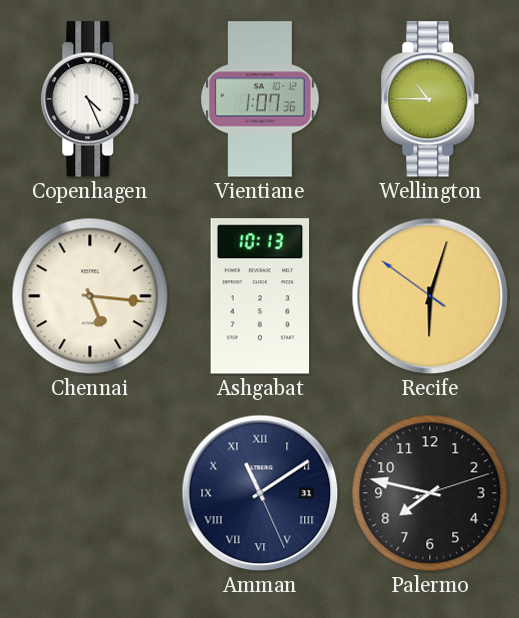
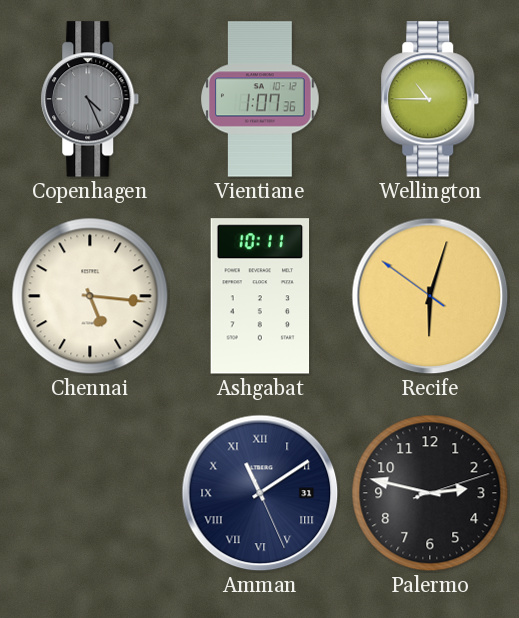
Copenhagen dial: white -> grey (90, 99)
Ashgabat: 10:13 -> 10:11 (260, 296)
Palermo: 7:47 -> 2:47 (430, 493)
